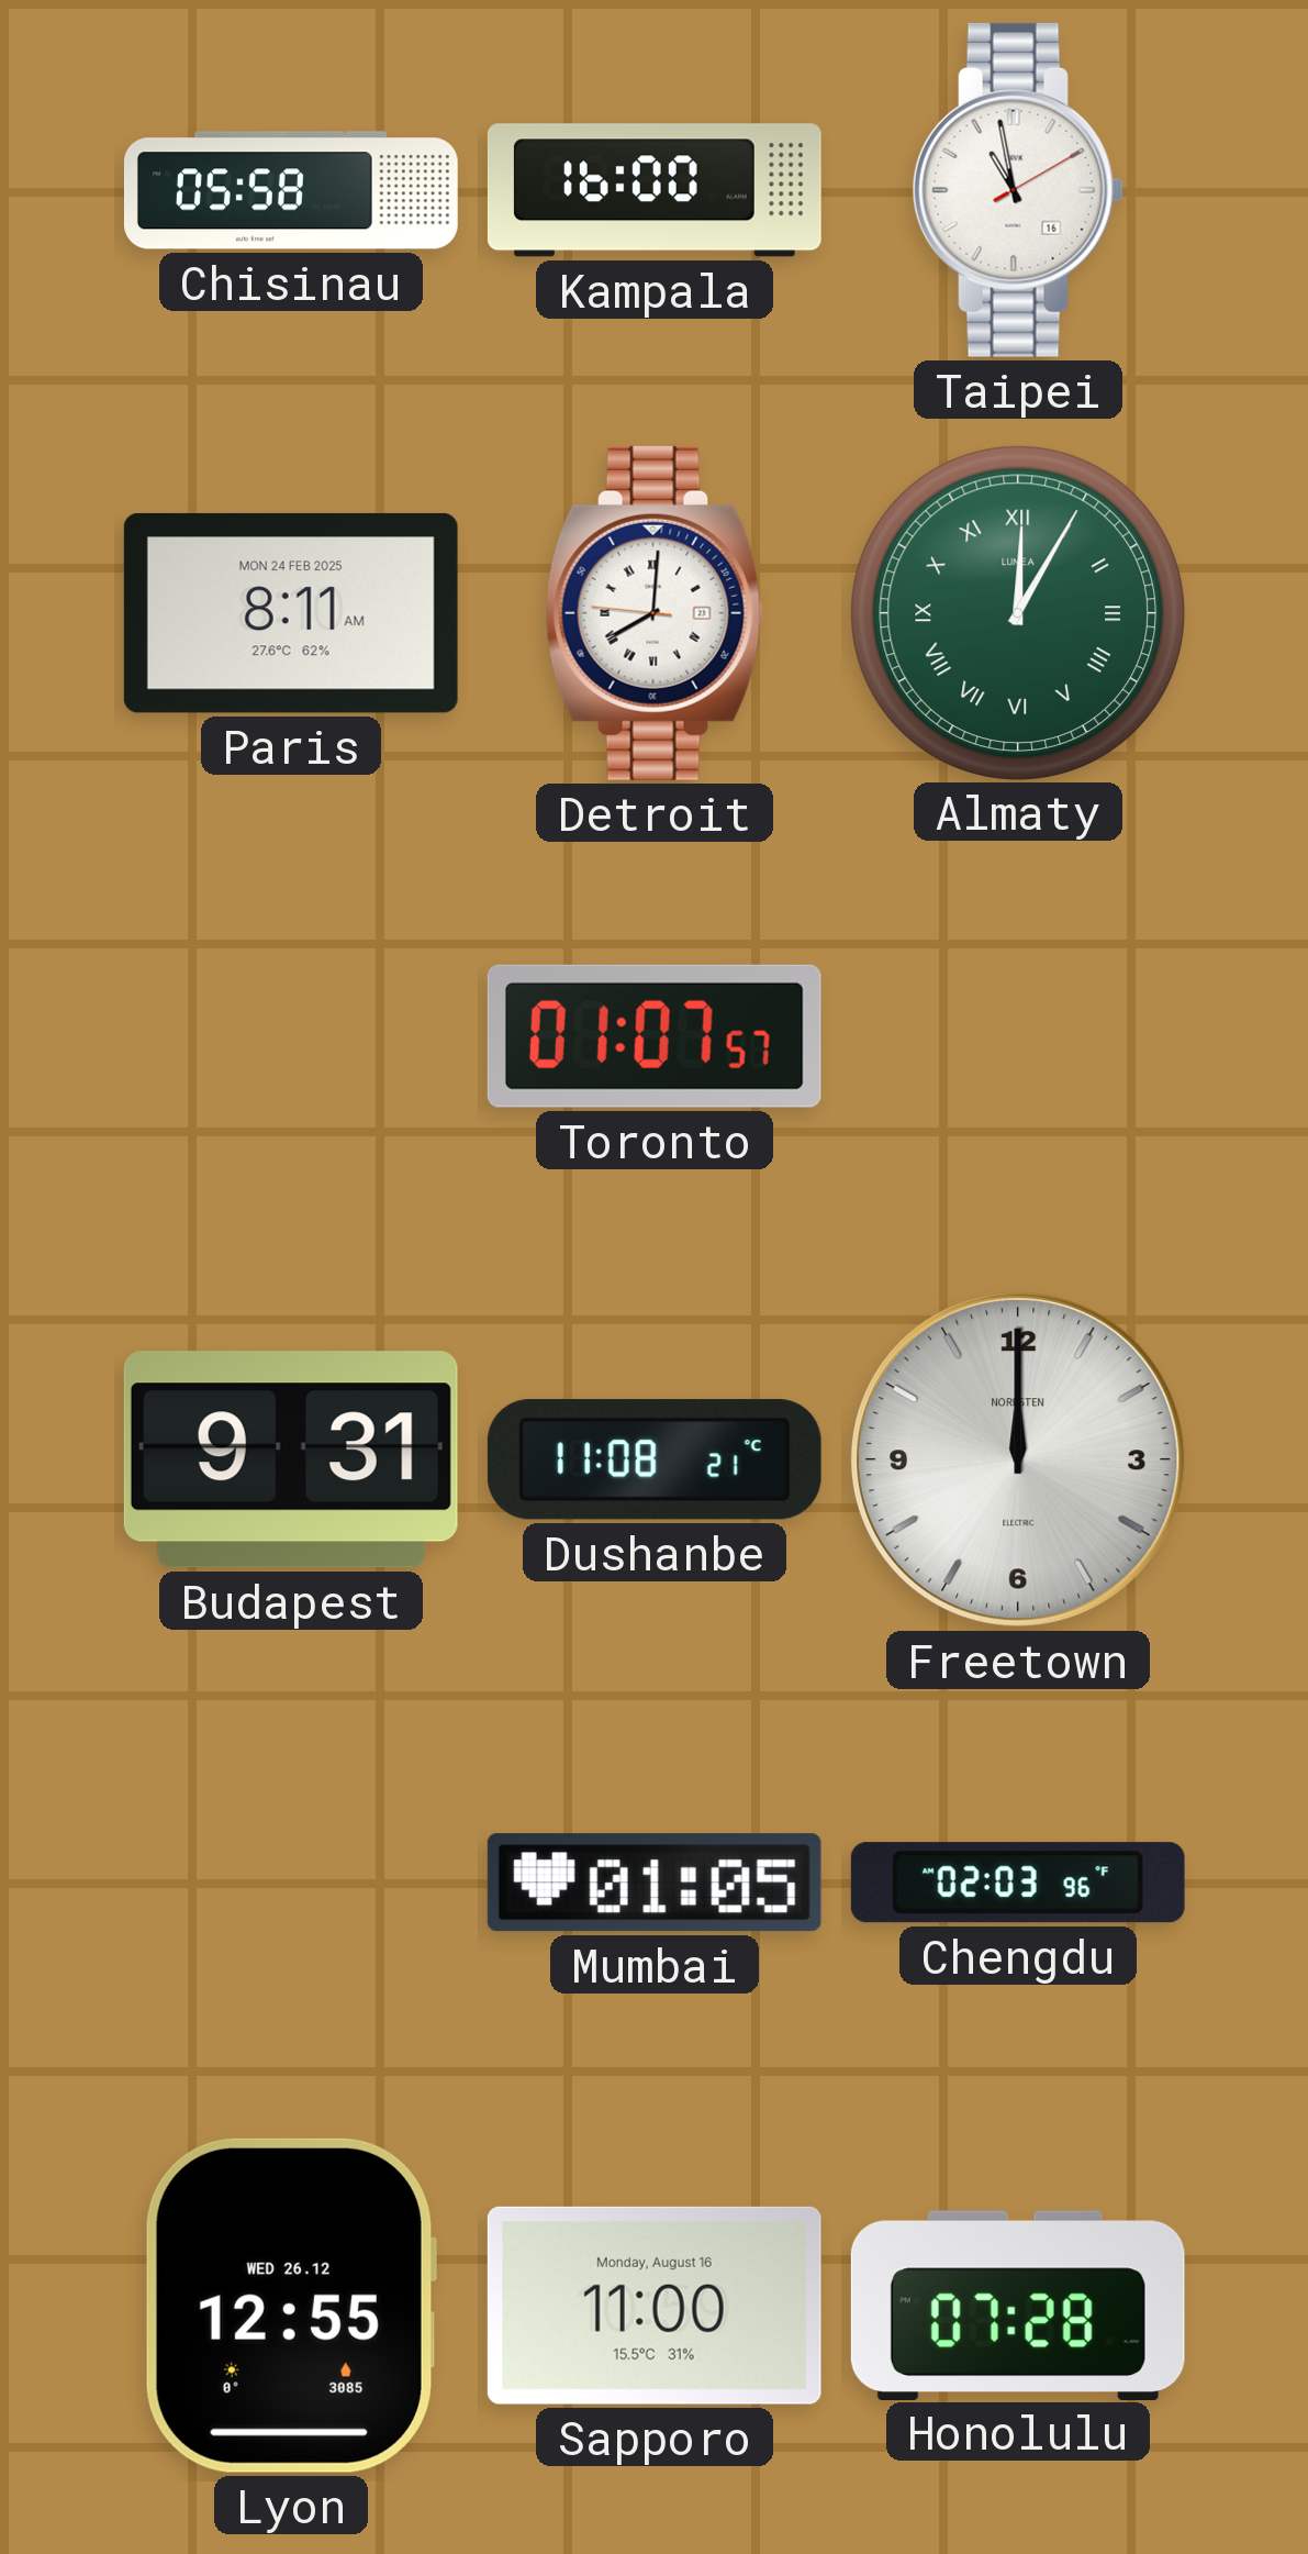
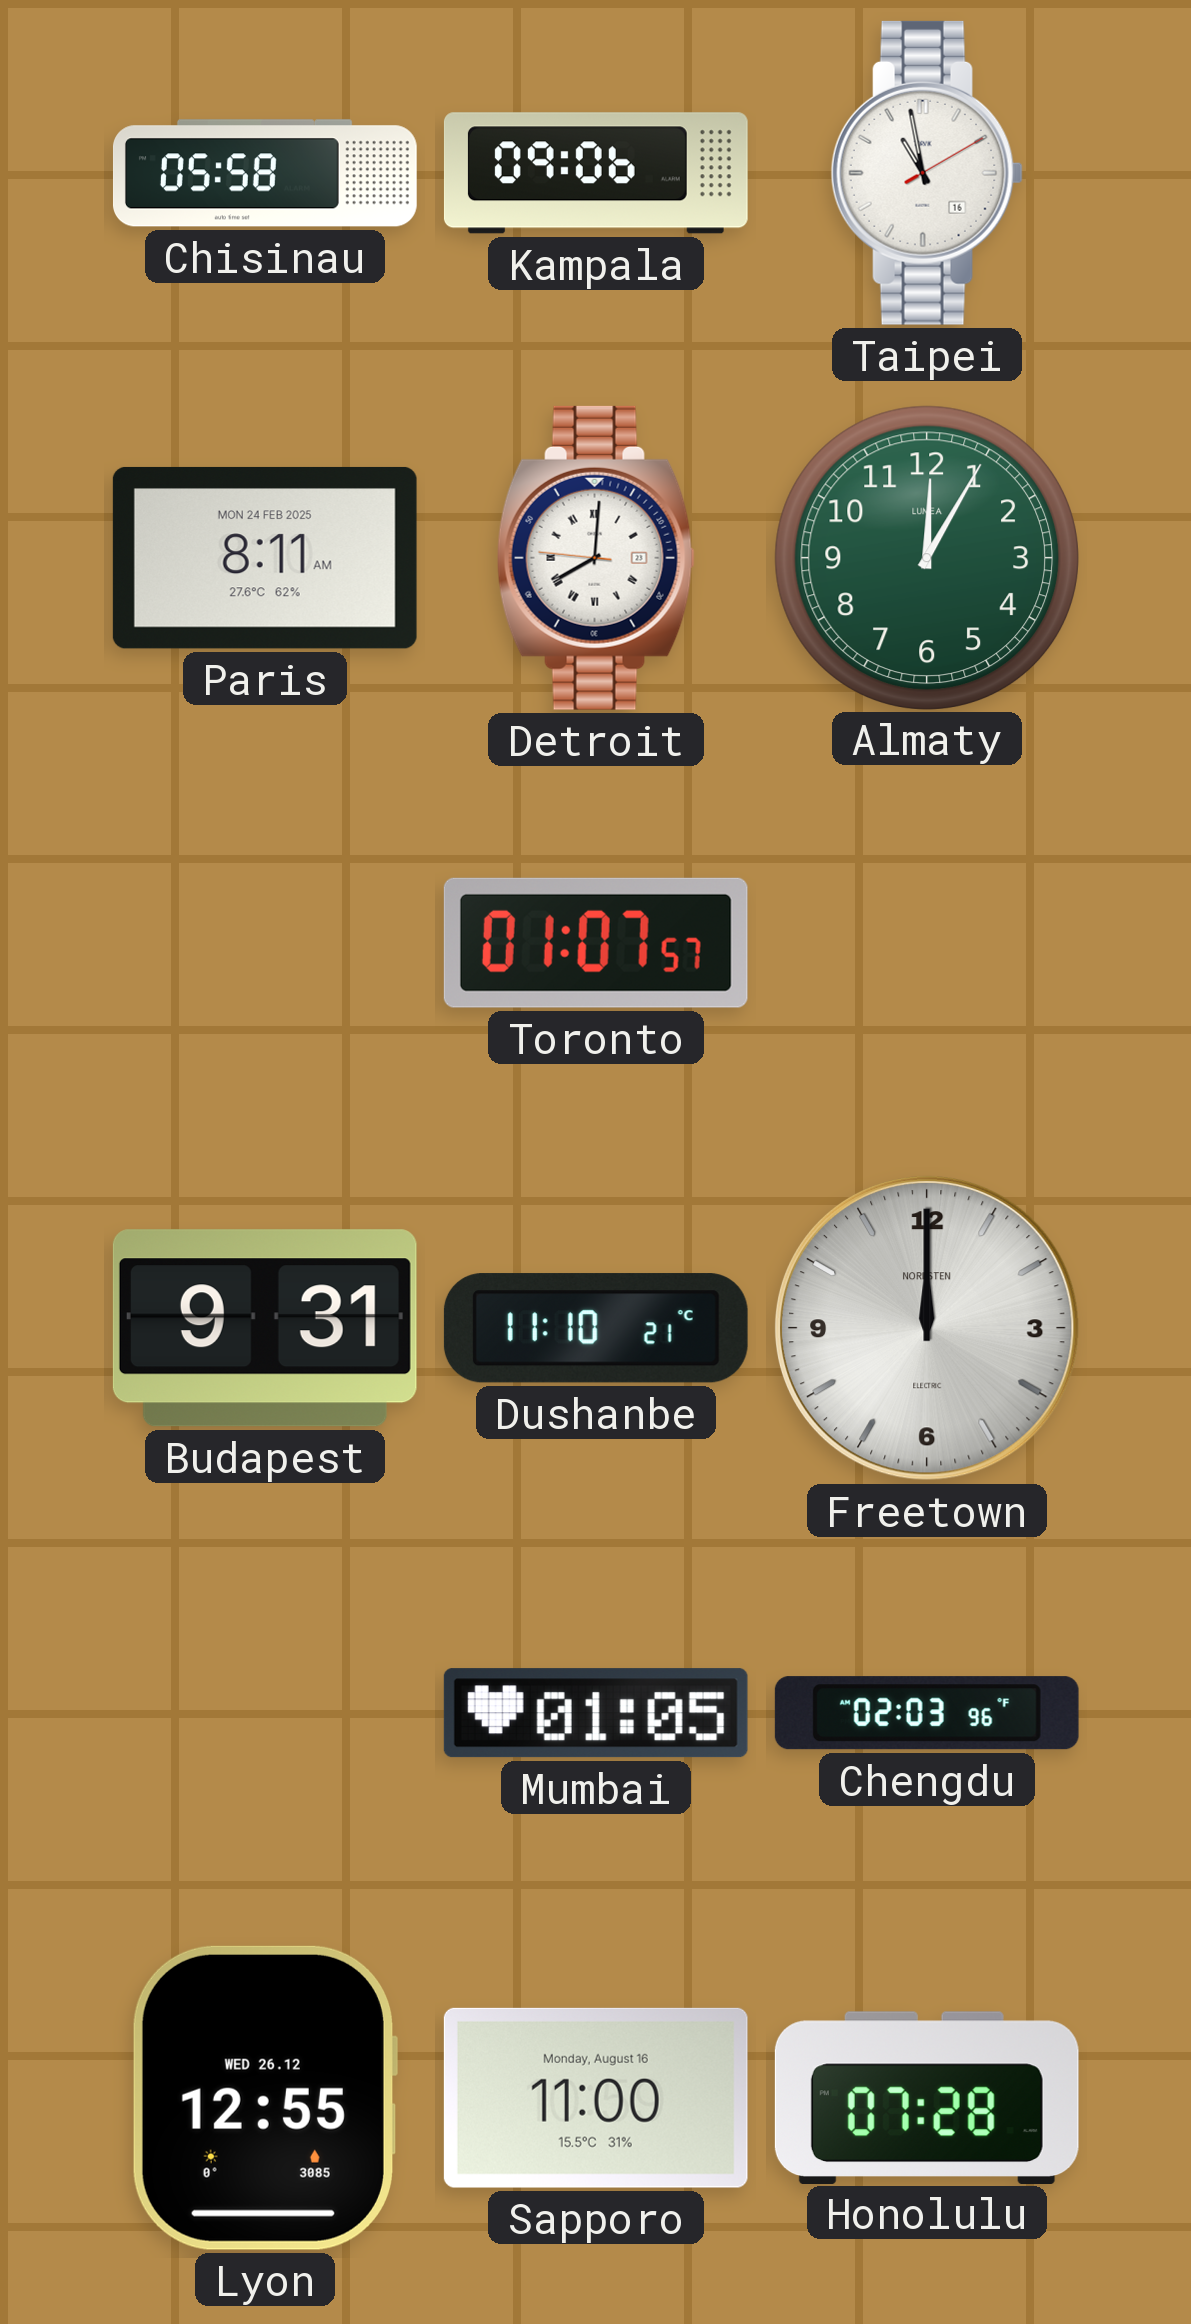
Kampala: 16:00 -> 09:06 (596, 173)
Almaty numerals: Roman -> Arabic (926, 557)
Dushanbe: 11:08 -> 11:10 (596, 1328)
